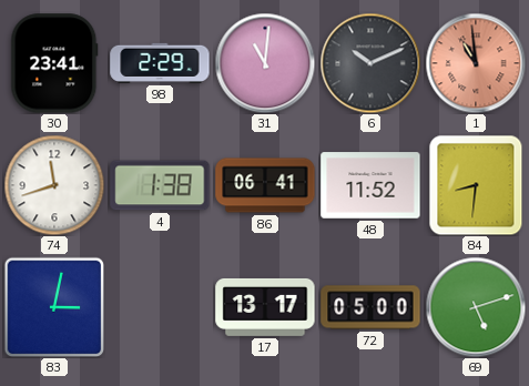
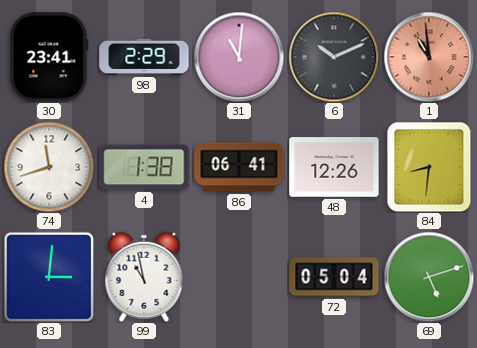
48: 11:52 -> 12:26 (334, 167)
83: 3:02 -> 3:01 (49, 277)
99: none -> 10:58 (144, 277)
17: 13:17 -> none (265, 307)
72: 05:00 -> 05:04 (334, 277)
